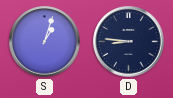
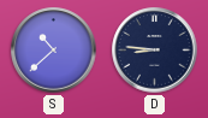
S: 1:03 -> 10:38 (54, 51)
